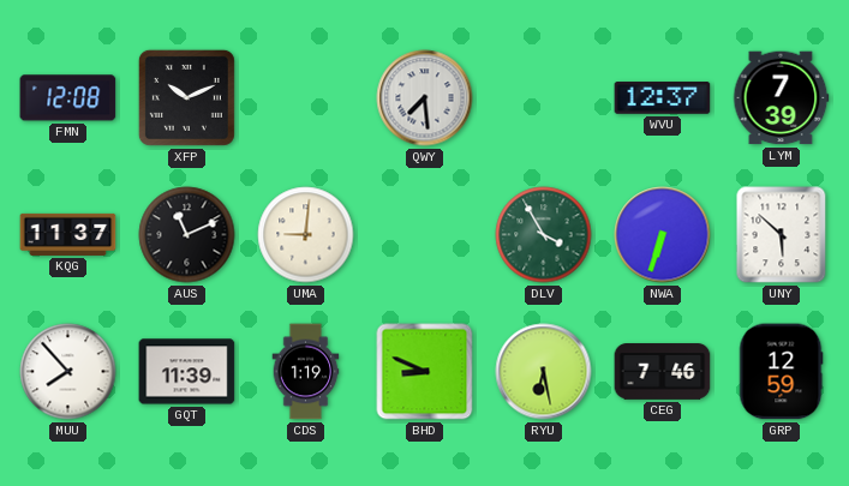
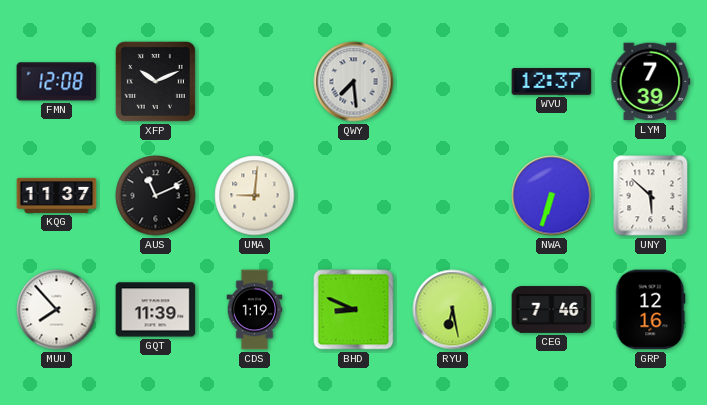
DLV: 3:55 -> none (544, 235)
GRP: 12:59 -> 12:16 (650, 310)
